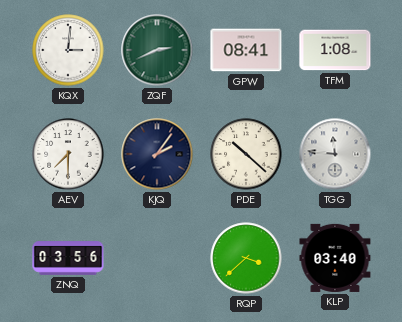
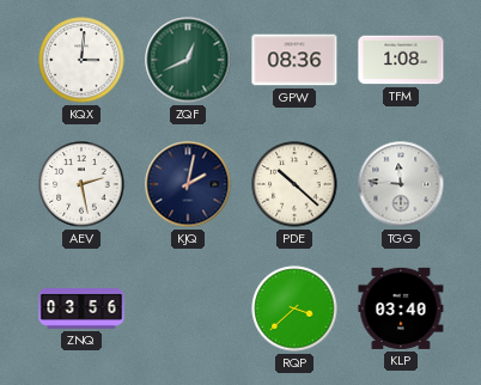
ZQF: 2:41 -> 12:41 (188, 60)
GPW: 08:41 -> 08:36 (294, 60)
AEV: 7:30 -> 2:28 (81, 184)
KJQ: 2:06 -> 2:02 (188, 184)
